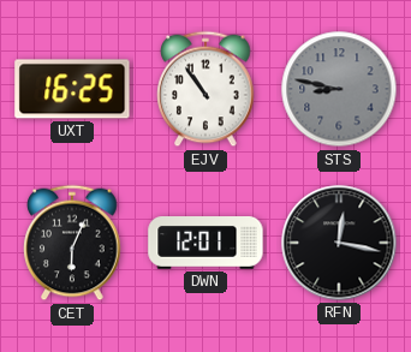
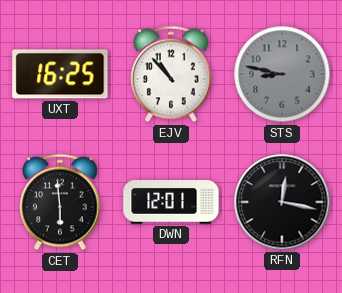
EJV: 10:54 -> 10:53 (171, 74)
CET: 6:04 -> 5:59 (60, 202)
